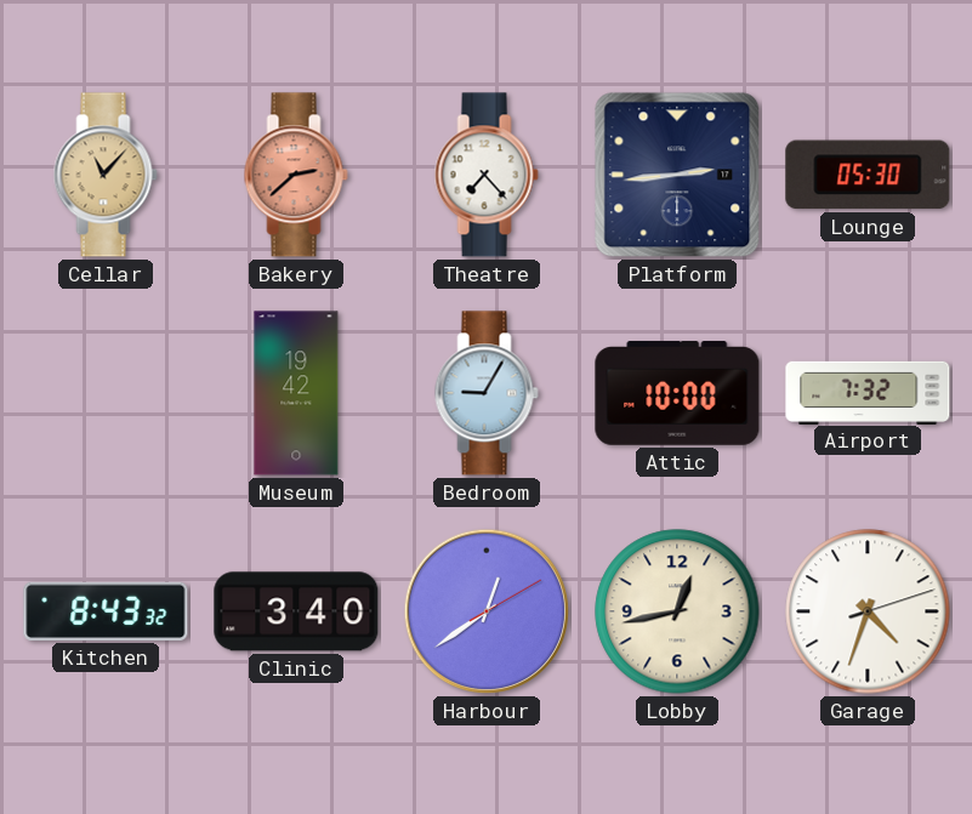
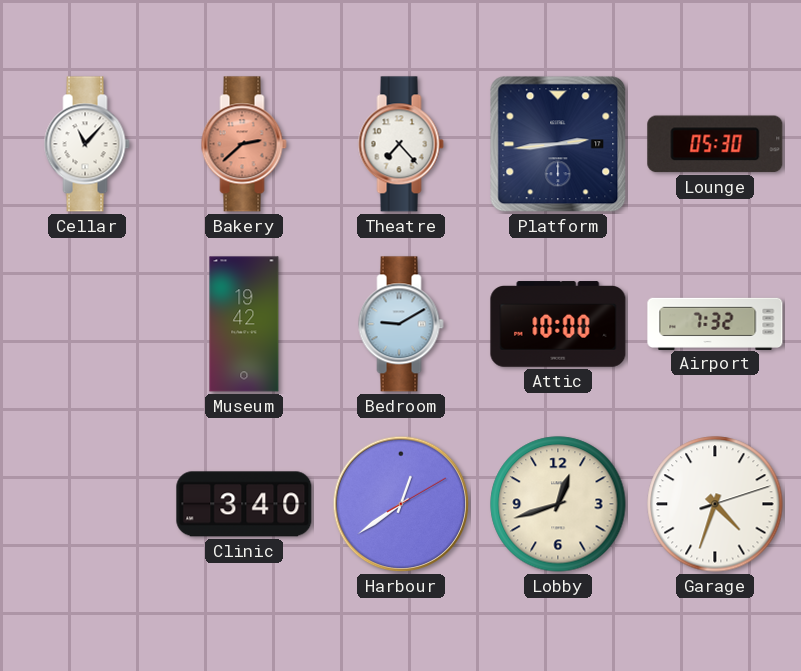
Cellar dial: champagne -> white (87, 144)
Bedroom: 9:05 -> 9:10 (401, 324)
Kitchen: 8:43 -> none (106, 611)
Lobby: 12:43 -> 12:42 (558, 504)
